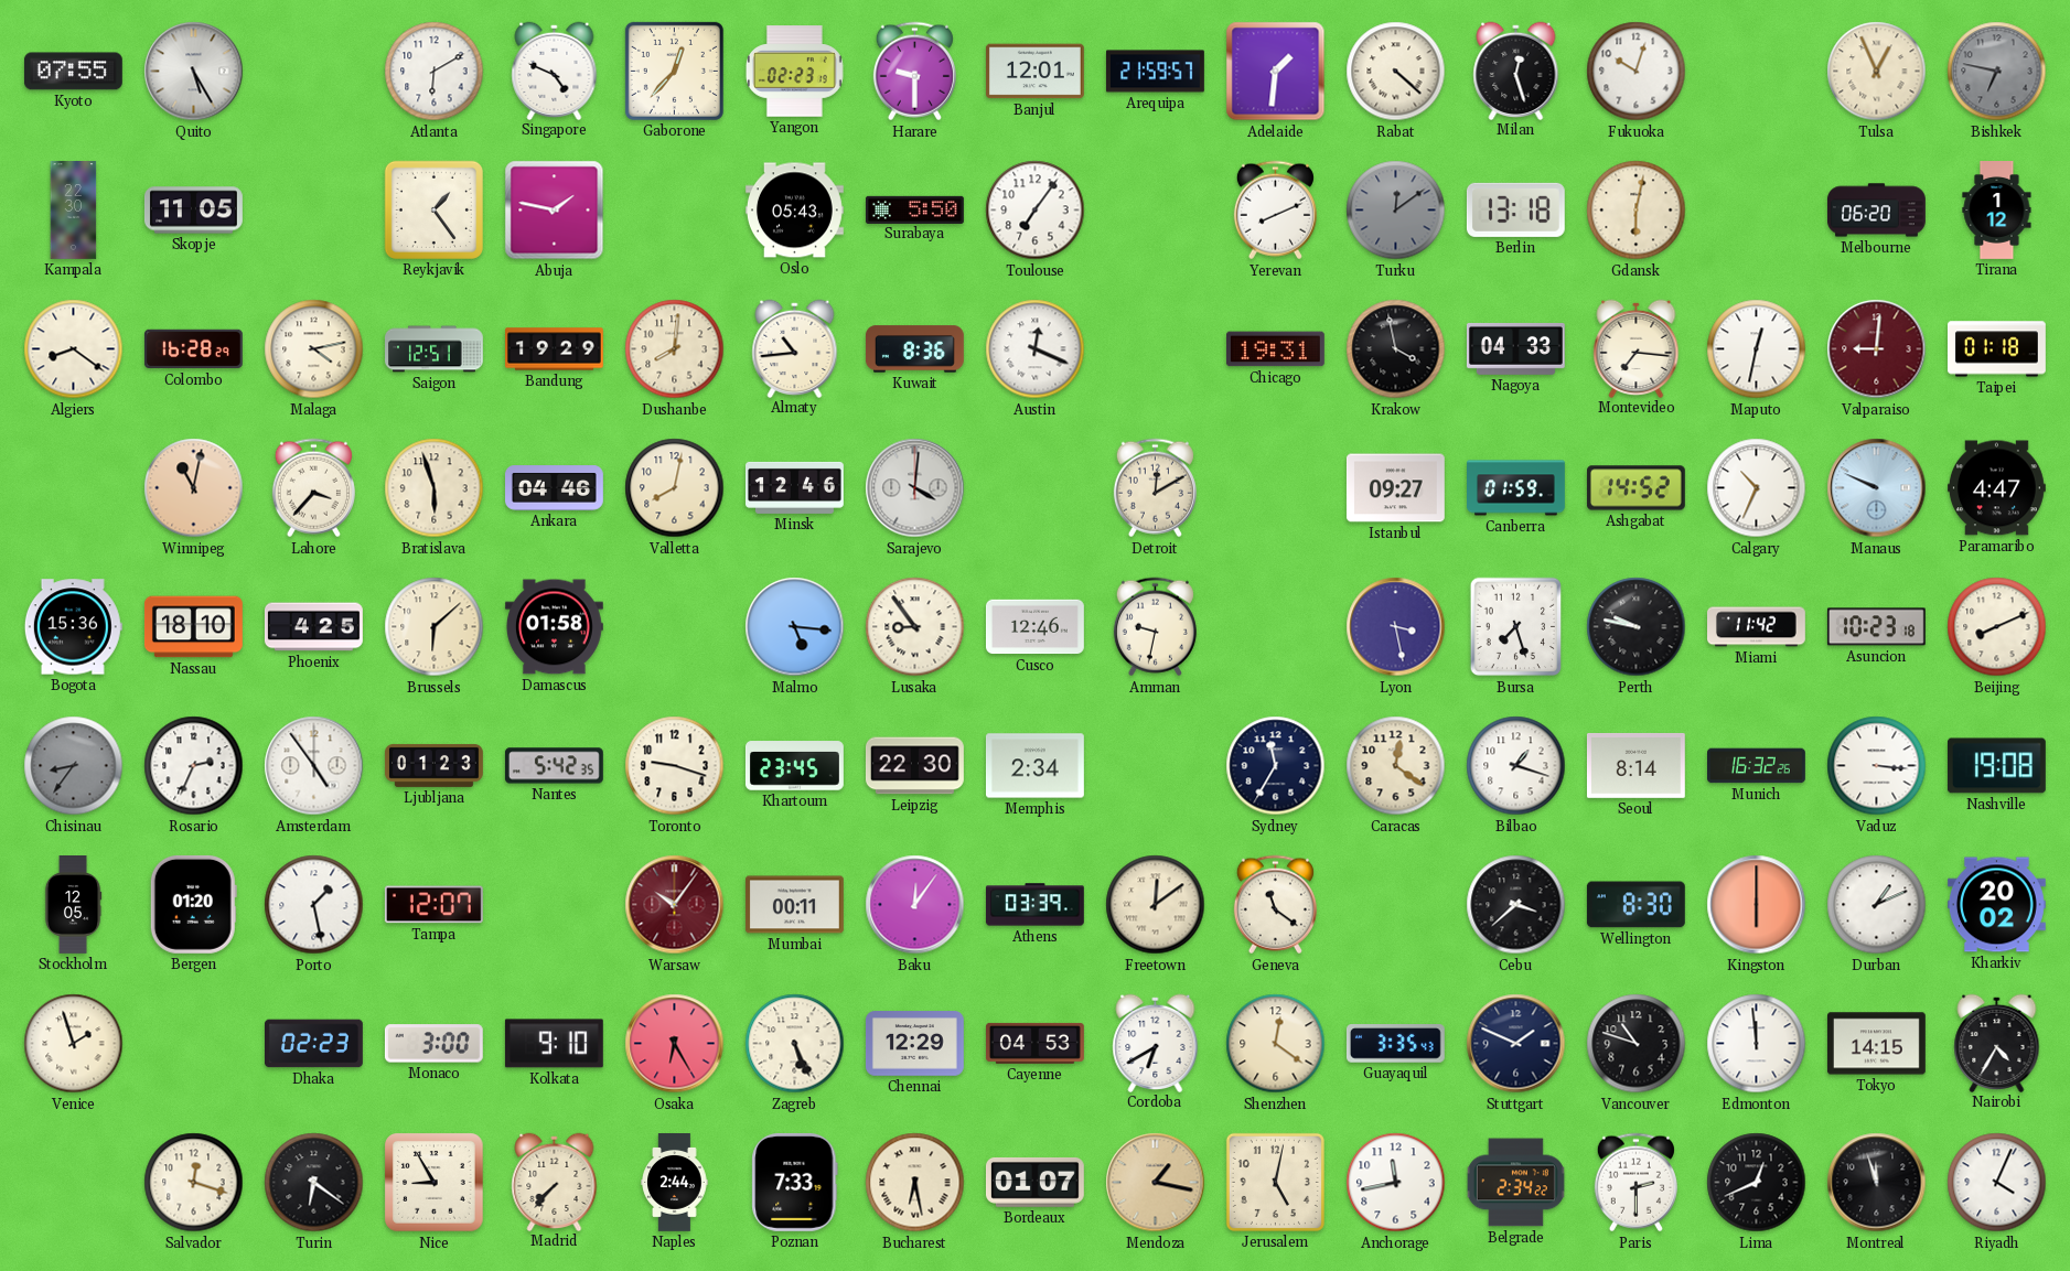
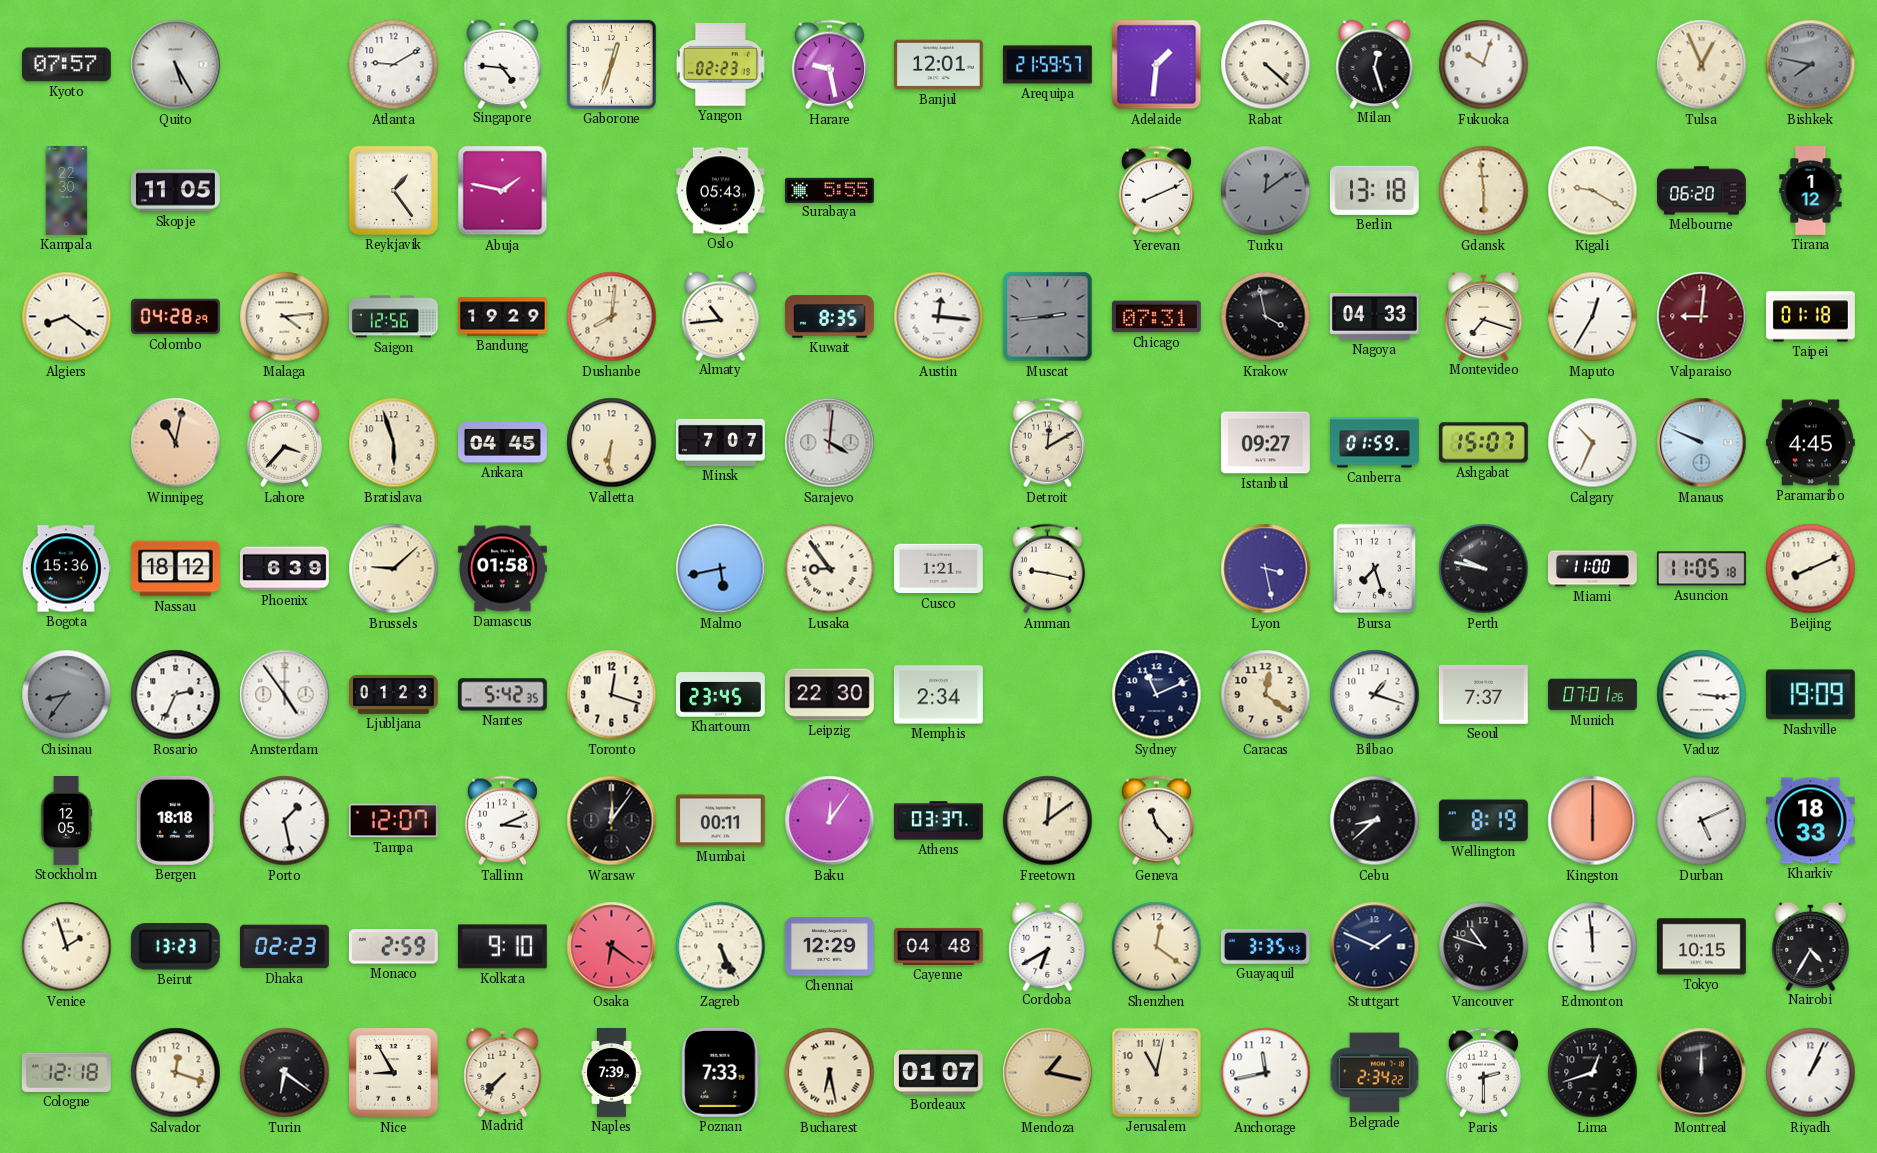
Kyoto: 07:55 -> 07:57 (66, 65)
Atlanta: 6:10 -> 9:10 (394, 65)
Singapore: 4:49 -> 4:46 (503, 64)
Gaborone: 12:37 -> 12:33 (611, 64)
Harare: 9:30 -> 9:28 (829, 65)
Bishkek: 6:47 -> 7:47 (1811, 65)
Surabaya: 5:50 -> 5:55 (830, 190)
Toulouse: 7:06 -> none (1036, 211)
Gdansk: 6:02 -> 5:59 (1484, 191)
Kigali: none -> 9:20 (1593, 191)
Colombo: 16:28 -> 04:28 (175, 317)
Malaga: 4:13 -> 4:14 (285, 317)
Saigon: 12:51 -> 12:56 (394, 317)
Kuwait: 8:36 -> 8:35 (829, 317)
Austin: 12:19 -> 12:16 (939, 317)
Muscat: none -> 2:44 (1048, 317)
Chicago: 19:31 -> 07:31 (1156, 317)
Montevideo: 7:16 -> 7:18 (1484, 316)
Maputo: 12:32 -> 12:35 (1593, 317)
Ankara: 04:46 -> 04:45 (503, 443)
Valletta: 8:02 -> 6:31 (612, 443)
Minsk: 12:46 -> 7:07 (721, 442)
Ashgabat: 14:52 -> 15:07 (1483, 443)
Paramaribo: 4:47 -> 4:45 (1810, 443)
Nassau: 18:10 -> 18:12 (175, 569)
Phoenix: 4:25 -> 6:39 (285, 569)
Brussels: 6:08 -> 9:08 (394, 569)
Malmo: 5:16 -> 5:43 (721, 569)
Cusco: 12:46 -> 1:21 (938, 569)
Amman: 9:32 -> 9:17 (1047, 569)
Miami: 11:42 -> 11:00 (1593, 569)
Asuncion: 10:23 -> 11:05 (1701, 569)
Toronto: 9:18 -> 12:18 (612, 695)
Sydney: 11:35 -> 11:11 (1157, 695)
Seoul: 8:14 -> 7:37 (1483, 694)
Munich: 16:32 -> 07:01 (1593, 695)
Nashville: 19:08 -> 19:09 (1810, 695)
Bergen: 01:20 -> 18:18 (175, 820)
Tallinn: none -> 3:11 (502, 821)
Warsaw: 10:06 -> 12:06 (612, 821)
Warsaw dial: burgundy -> black (612, 821)
Athens: 03:39 -> 03:37 (938, 821)
Geneva: 11:21 -> 11:23 (1156, 821)
Cebu: 3:38 -> 8:38 (1375, 821)
Wellington: 8:30 -> 8:19 (1483, 821)
Durban: 1:11 -> 5:11 (1702, 821)
Kharkiv: 20:02 -> 18:33 (1810, 821)
Beirut: none -> 13:23 (175, 947)
Monaco: 3:00 -> 2:59 (393, 947)
Osaka: 6:25 -> 6:21 (612, 947)
Cayenne: 04:53 -> 04:48 (938, 946)
Tokyo: 14:15 -> 10:15 (1701, 947)
Cologne: none -> 12:18 (66, 1072)
Naples: 2:44 -> 7:39 (612, 1073)
Jerusalem: 5:02 -> 11:02 (1156, 1072)
Lima: 12:41 -> 12:42 (1593, 1073)
Montreal: 11:57 -> 12:00 (1702, 1073)
Riyadh: 4:04 -> 1:04 (1811, 1073)
